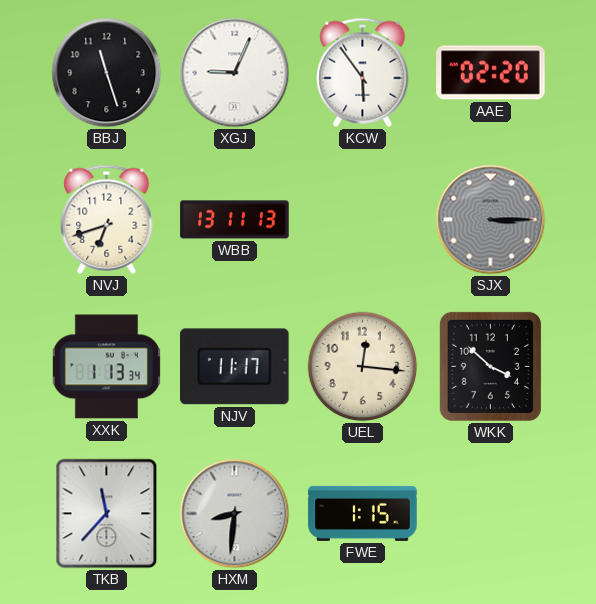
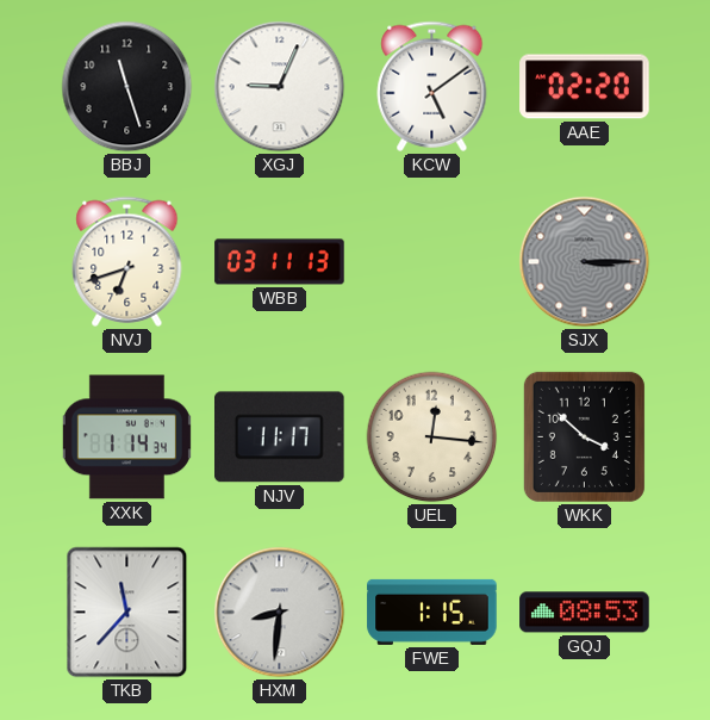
KCW: 5:54 -> 5:09 (432, 86)
WBB: 13:11 -> 03:11 (280, 262)
XXK: 1:13 -> 1:14 (126, 437)
GQJ: none -> 08:53 (585, 613)
